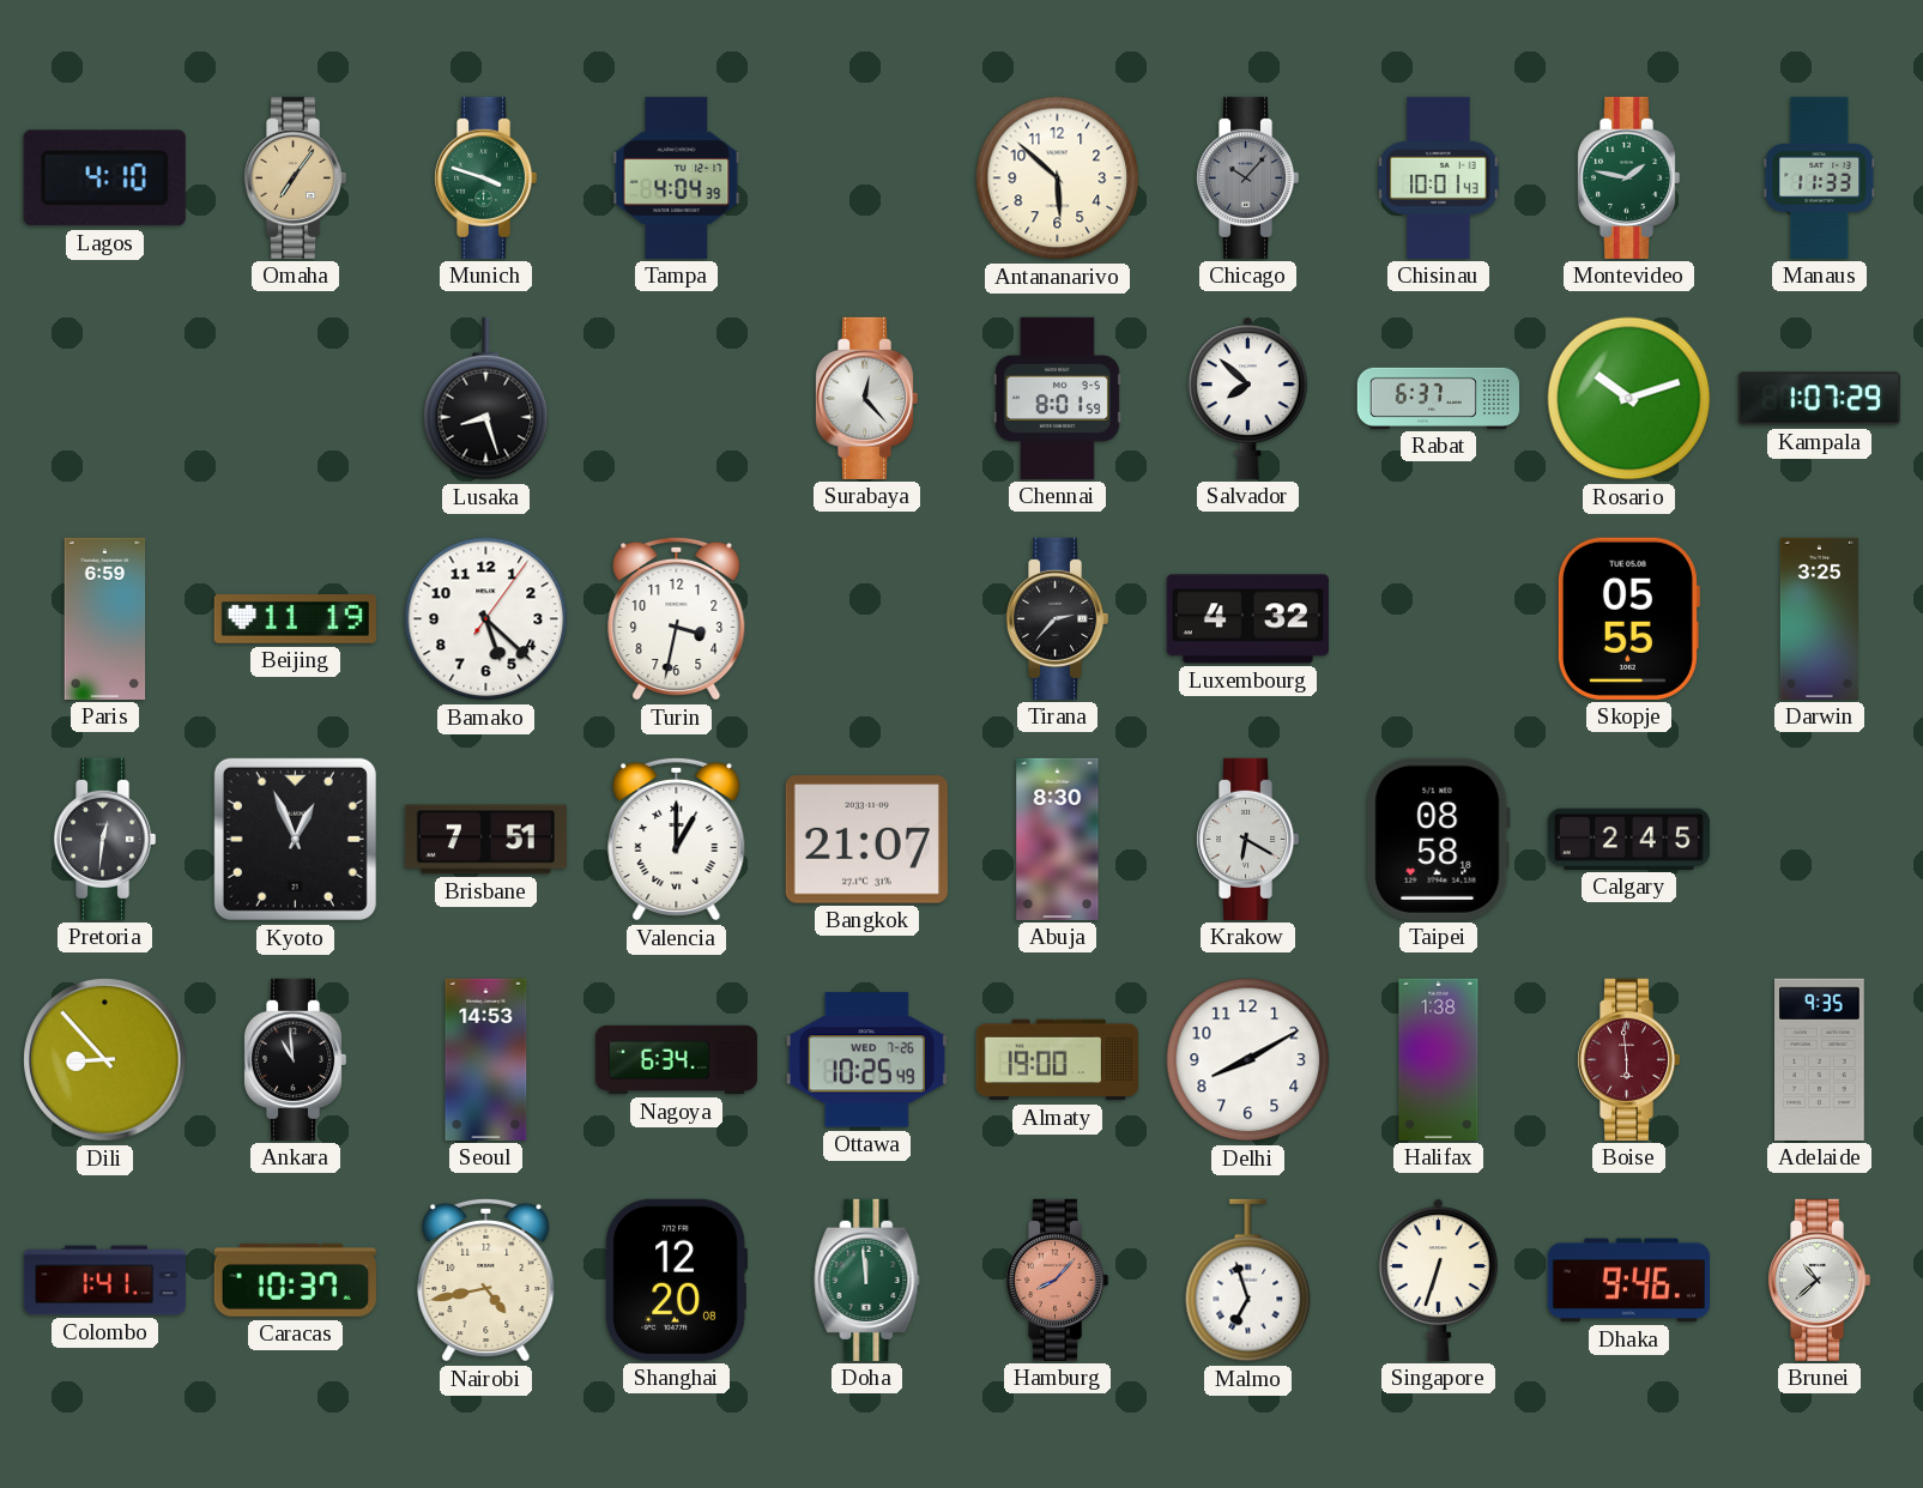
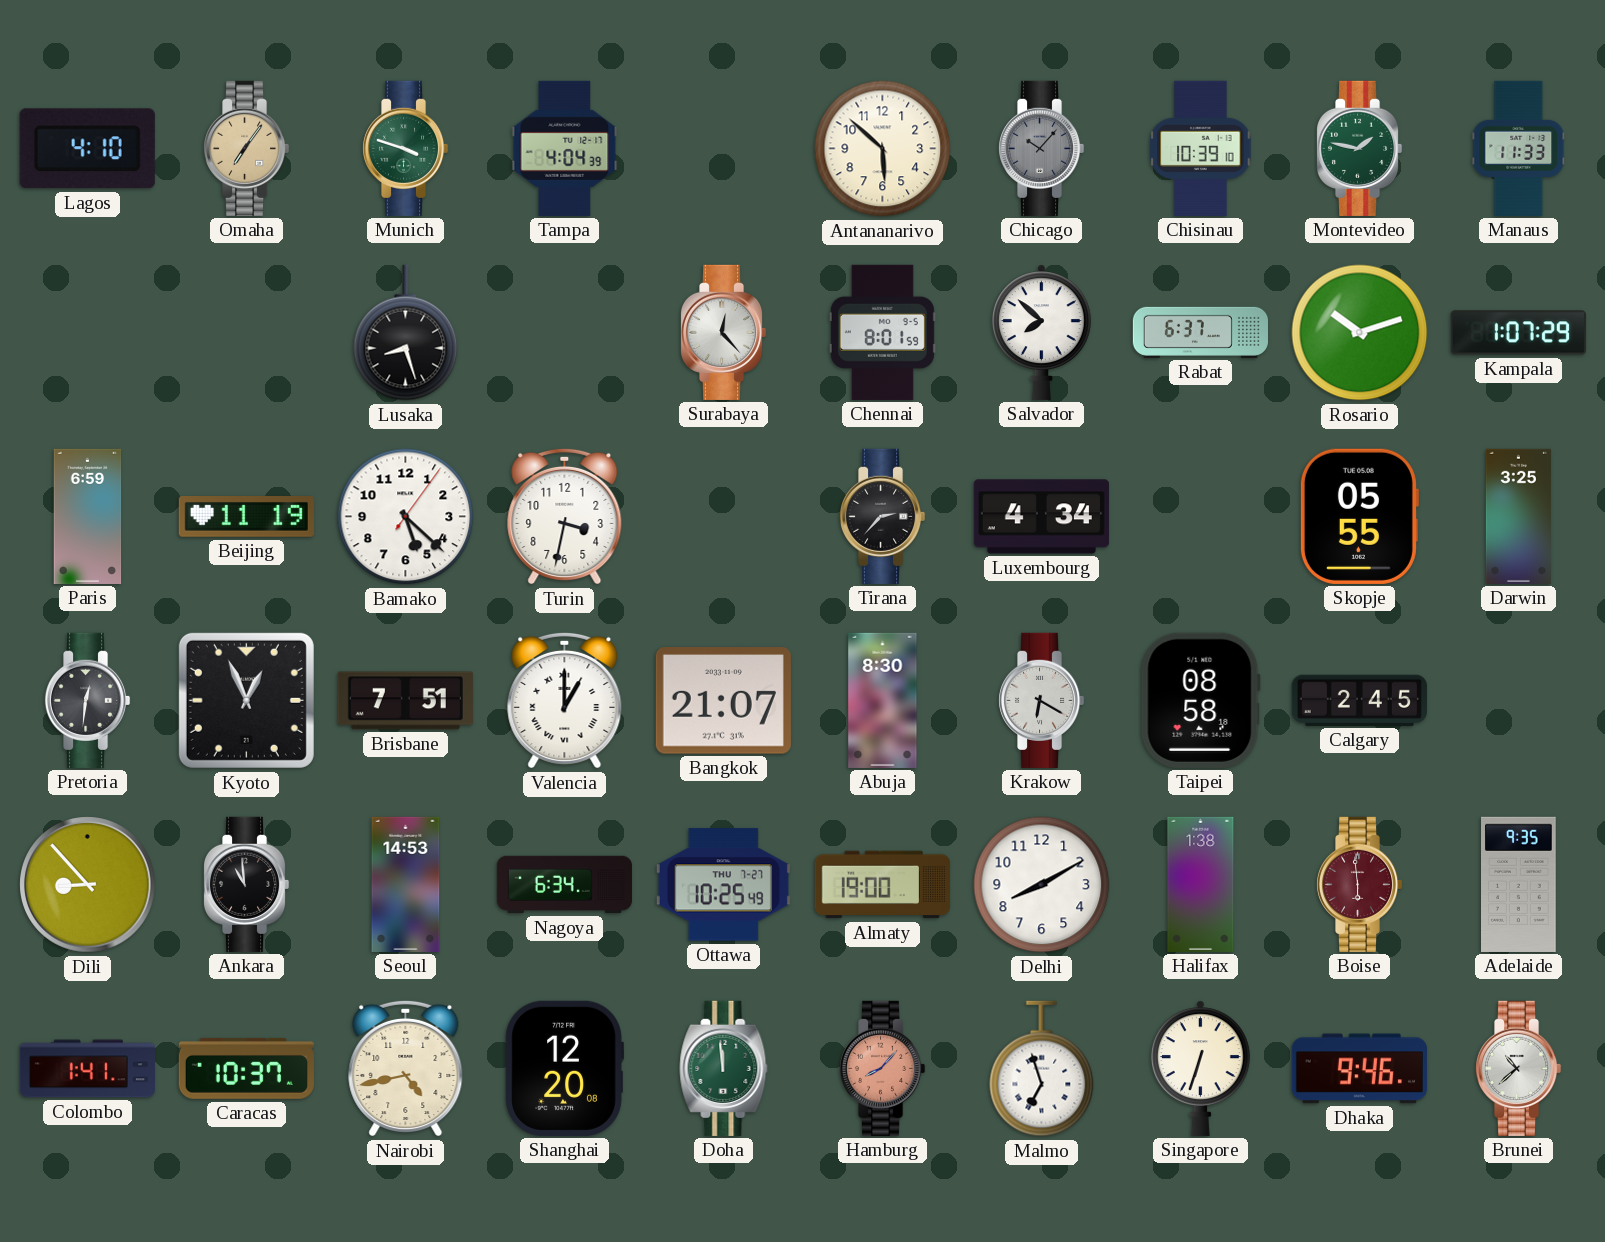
Chisinau: 10:01 -> 10:39 (1201, 148)
Luxembourg: 4:32 -> 4:34 (1041, 517)
Ottawa date: WED 7-26 -> THU 7-27 (723, 885)
